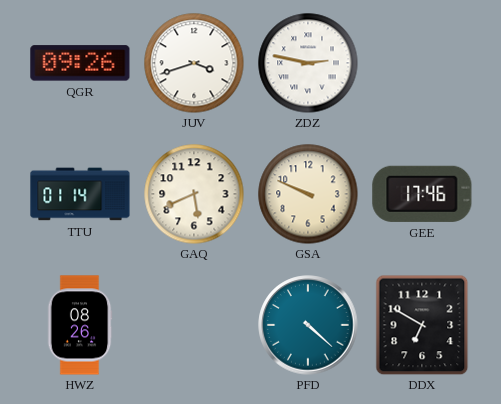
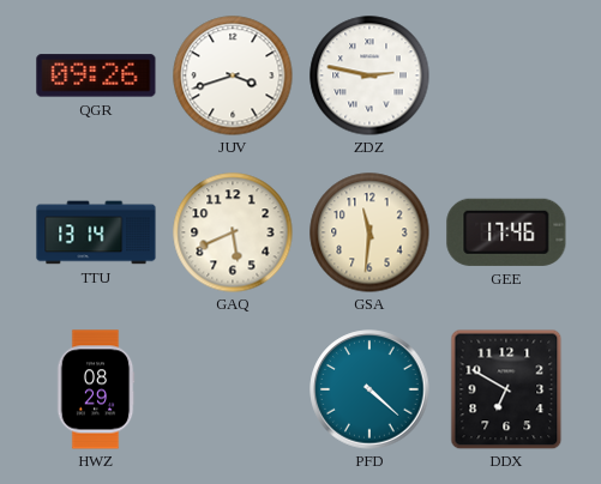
TTU: 01:14 -> 13:14 (96, 232)
GSA: 9:49 -> 11:31 (369, 232)
HWZ: 08:26 -> 08:29 (96, 389)
